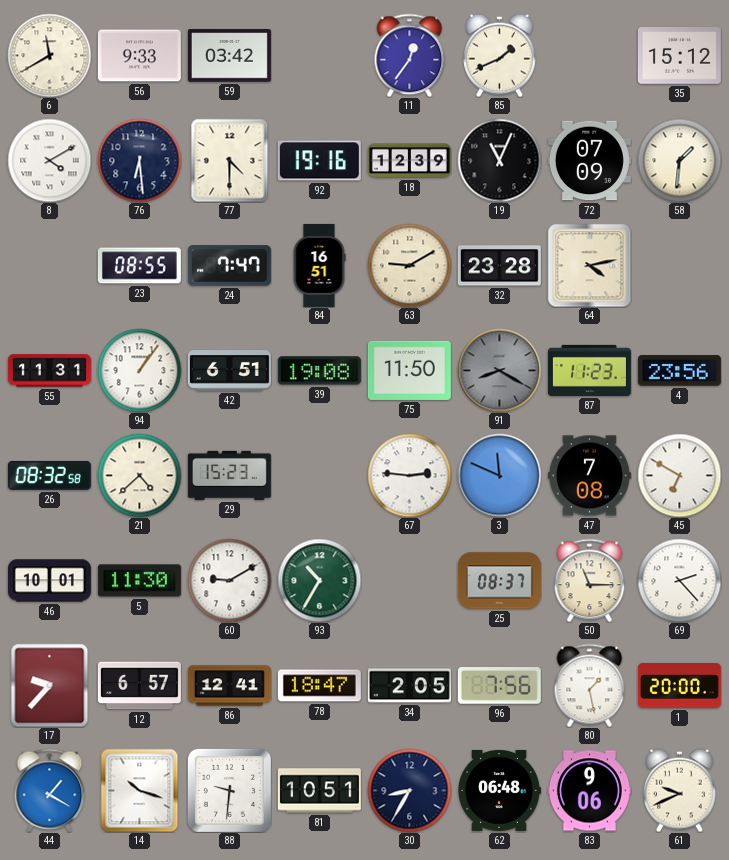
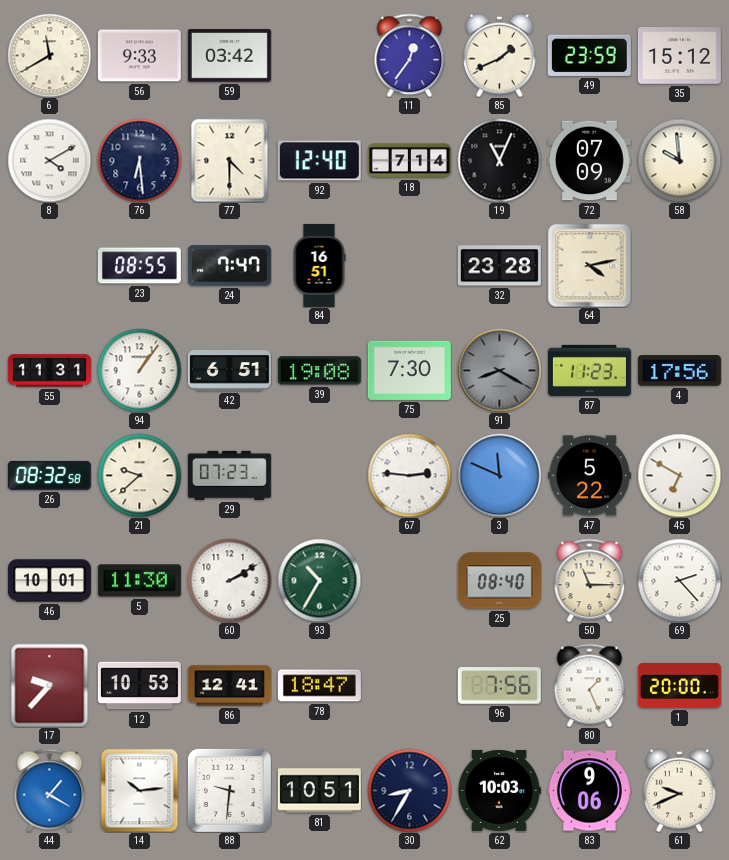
49: none -> 23:59 (589, 55)
92: 19:16 -> 12:40 (319, 161)
18: 12:39 -> 7:14 (409, 161)
58: 1:31 -> 9:59 (679, 160)
63: 9:10 -> none (409, 265)
75: 11:50 -> 7:30 (409, 370)
4: 23:56 -> 17:56 (679, 371)
21: 4:38 -> 9:38 (139, 475)
29: 15:23 -> 07:23 (229, 475)
47: 7:08 -> 5:22 (589, 476)
60: 9:10 -> 2:10 (229, 580)
25: 08:37 -> 08:40 (499, 581)
12: 6:57 -> 10:53 (139, 686)
34: 2:05 -> none (409, 686)
80: 1:28 -> 1:26 (590, 685)
14: 10:18 -> 10:14 (140, 790)
62: 06:48 -> 10:03 (499, 790)
